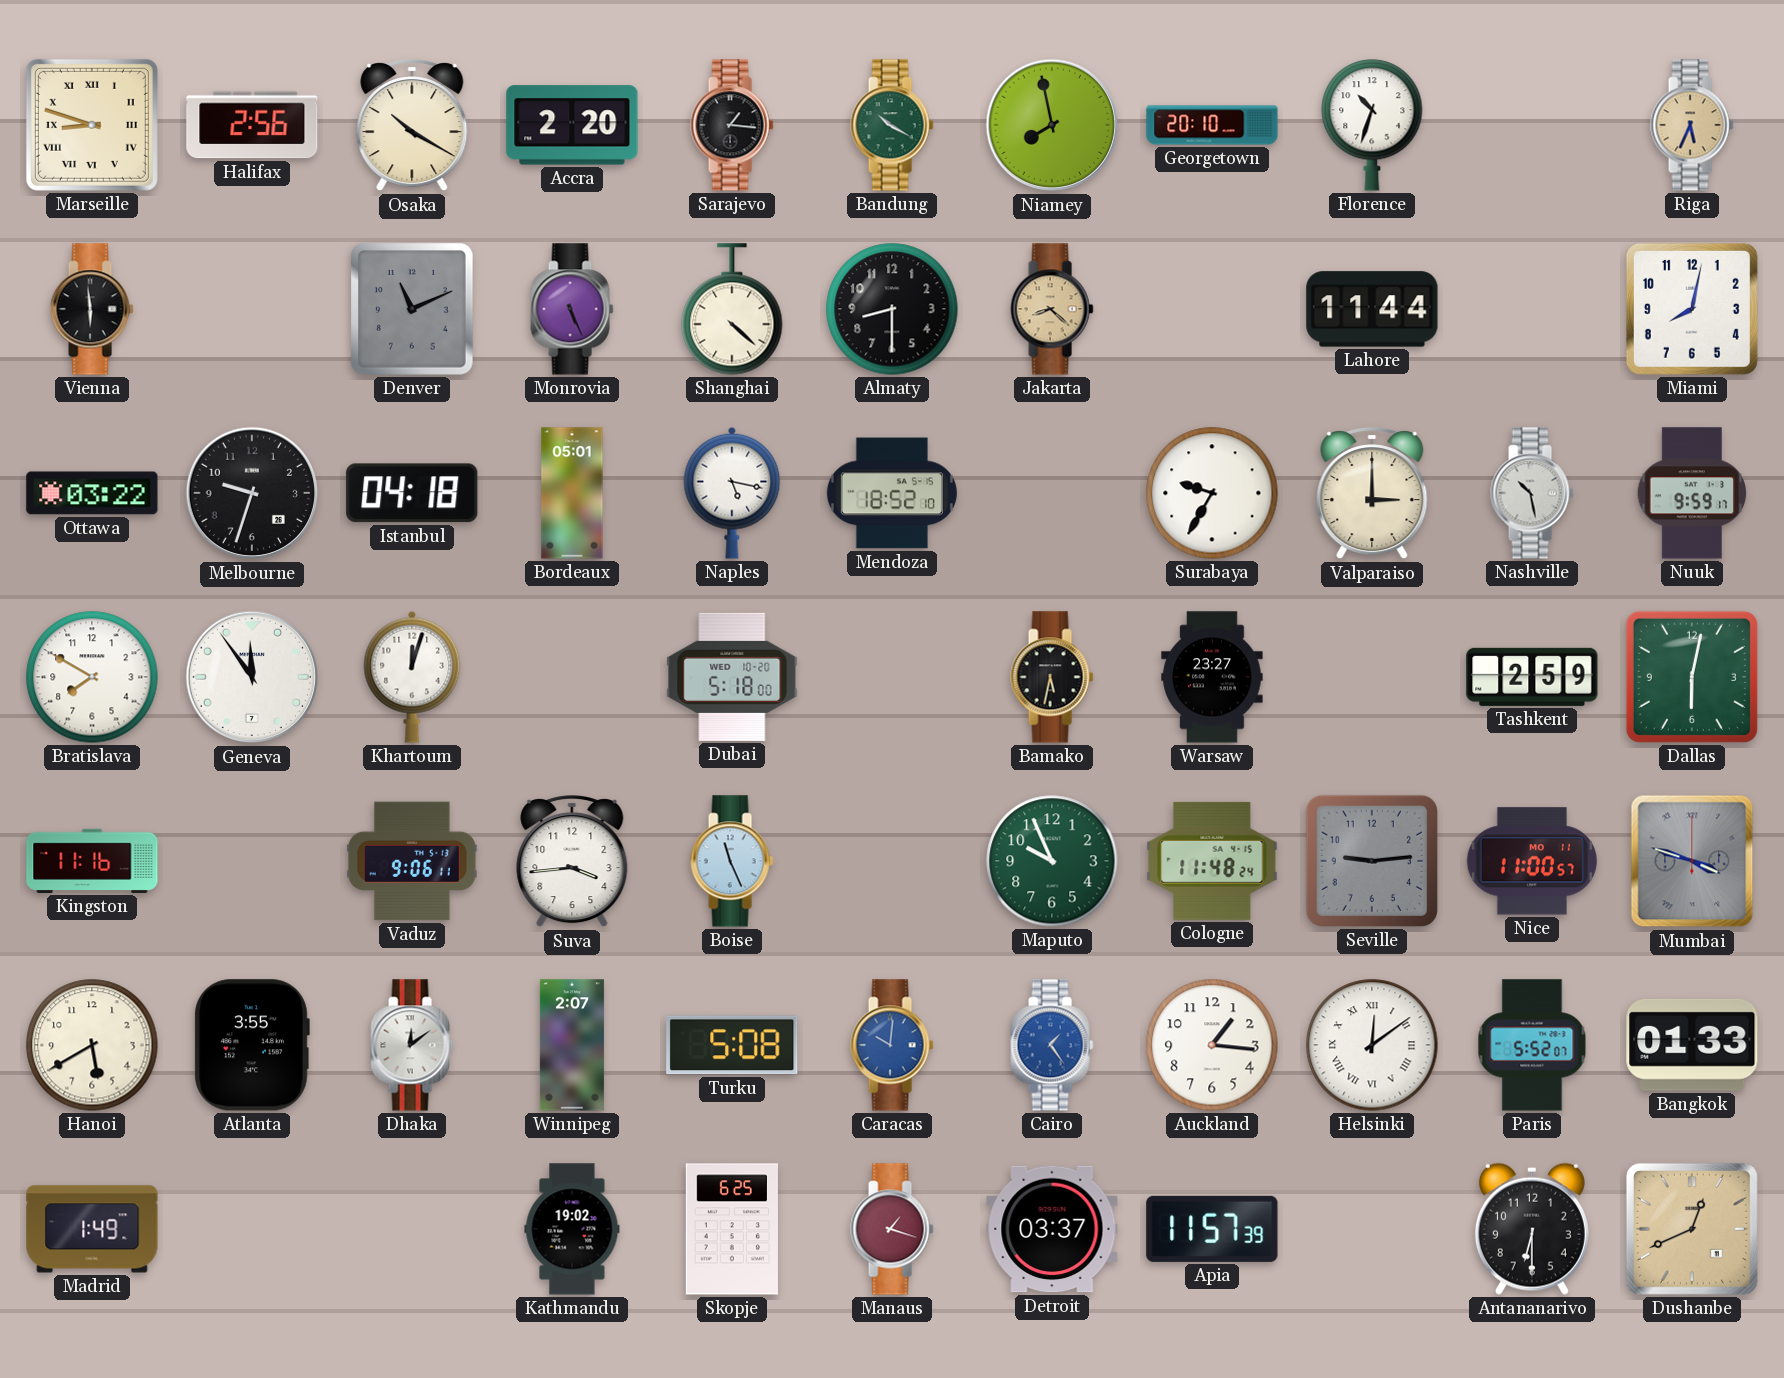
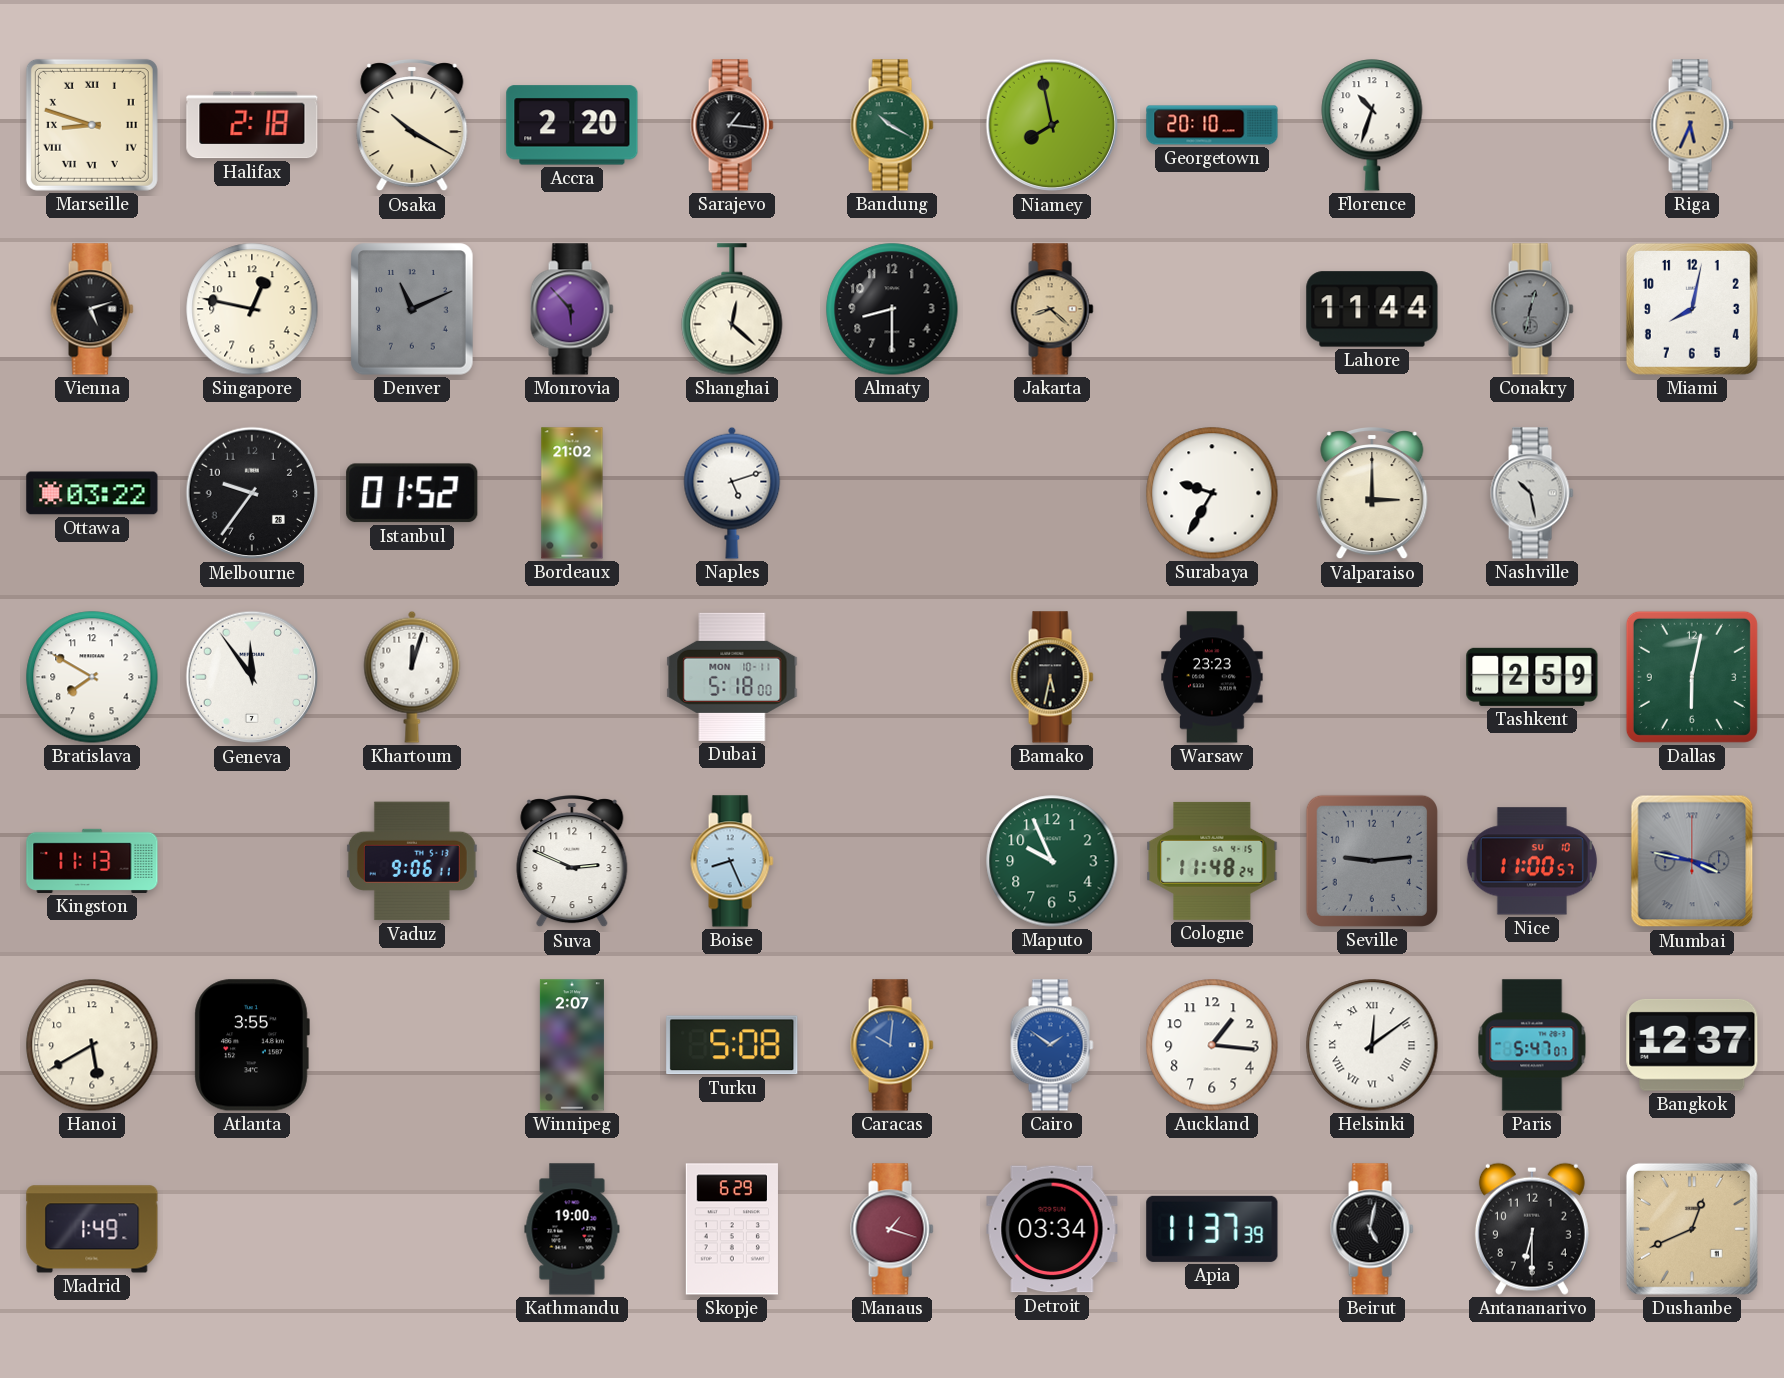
Halifax: 2:56 -> 2:18 (252, 125)
Vienna: 5:59 -> 5:12 (92, 309)
Singapore: none -> 12:47 (252, 309)
Monrovia: 5:26 -> 5:53 (572, 309)
Shanghai: 4:22 -> 12:22 (732, 309)
Conakry: none -> 12:32 (1532, 309)
Melbourne: 9:33 -> 9:36 (252, 493)
Istanbul: 04:18 -> 01:52 (412, 493)
Bordeaux: 05:01 -> 21:02 (572, 493)
Naples: 5:17 -> 5:12 (732, 493)
Mendoza: 18:52 -> none (892, 493)
Nuuk: 9:59 -> none (1692, 493)
Dubai date: WED 10-20 -> MON 10-11 (732, 677)
Warsaw: 23:27 -> 23:23 (1212, 677)
Kingston: 11:16 -> 11:13 (92, 861)
Suva: 3:44 -> 2:49 (572, 862)
Boise: 11:26 -> 8:26 (732, 861)
Nice date: MO 11 -> SU 10 (1532, 861)
Mumbai: 3:48 -> 3:47 (1692, 861)
Dhaka: 12:09 -> none (412, 1045)
Cairo: 1:24 -> 1:51 (1052, 1045)
Paris: 5:52 -> 5:47 (1532, 1045)
Bangkok: 01:33 -> 12:37 (1692, 1045)
Kathmandu: 19:02 -> 19:00 (572, 1229)
Skopje: 6:25 -> 6:29 (732, 1229)
Detroit: 03:37 -> 03:34 (1052, 1229)
Apia: 11:57 -> 11:37 (1212, 1229)
Beirut: none -> 5:02 (1372, 1229)
